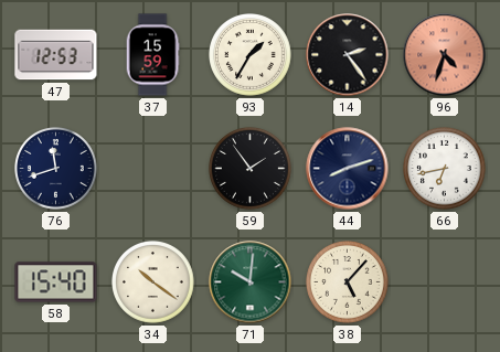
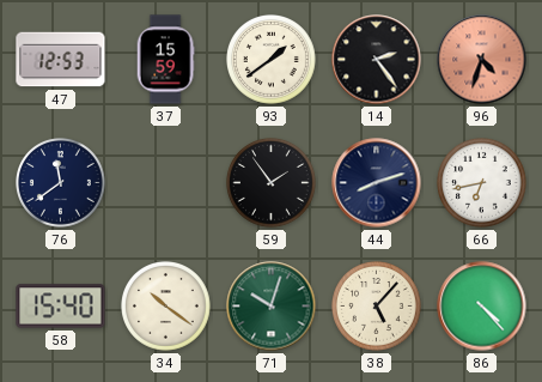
93: 1:35 -> 1:39 (272, 60)
76: 11:42 -> 11:39 (61, 183)
71: 10:01 -> 10:03 (272, 307)
86: none -> 4:23 (482, 307)
